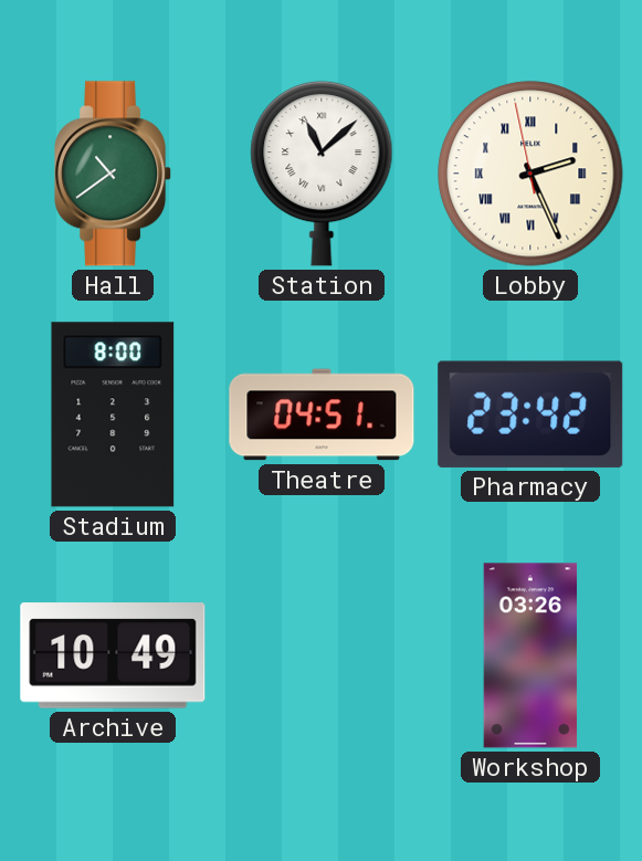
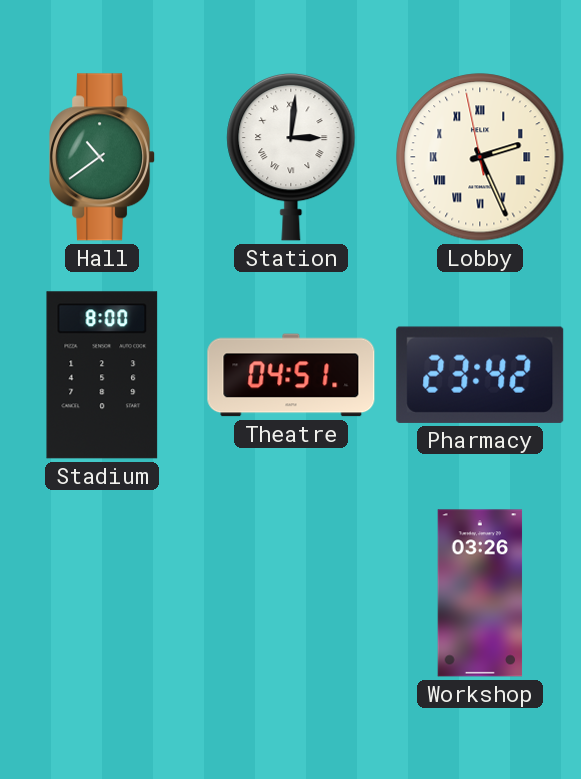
Station: 11:08 -> 3:01 (291, 157)
Archive: 10:49 -> none (113, 655)
